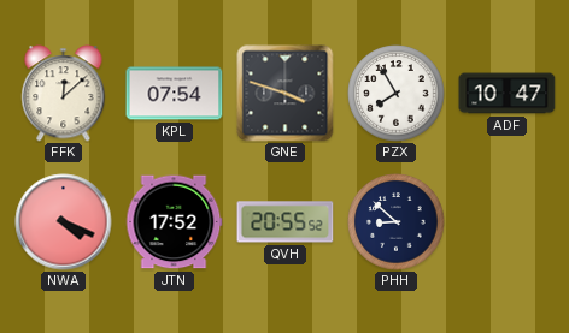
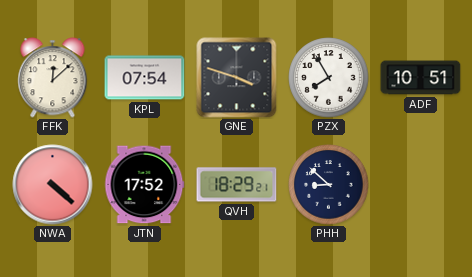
ADF: 10:47 -> 10:51 (421, 78)
NWA: 4:19 -> 4:22 (53, 185)
QVH: 20:55 -> 18:29 (237, 185)
